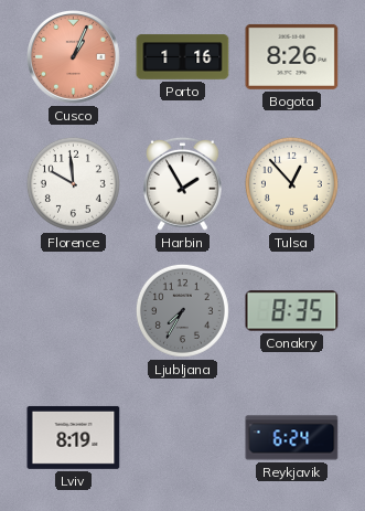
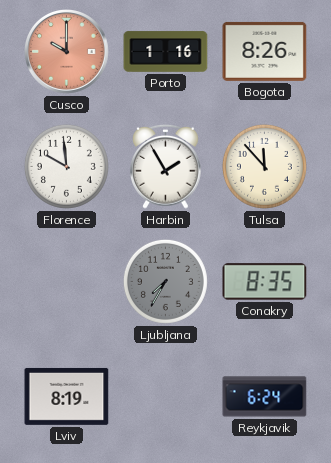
Cusco: 1:04 -> 10:00 (67, 52)
Tulsa: 12:53 -> 11:53 (264, 166)
